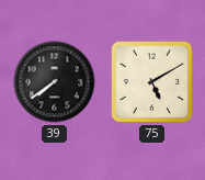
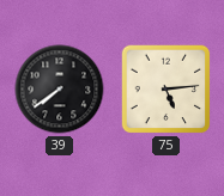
75: 5:10 -> 5:14 (167, 90)
